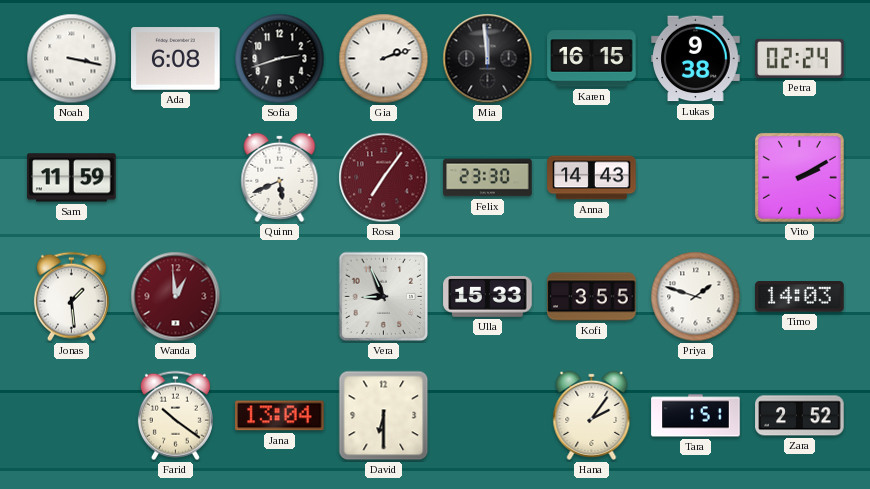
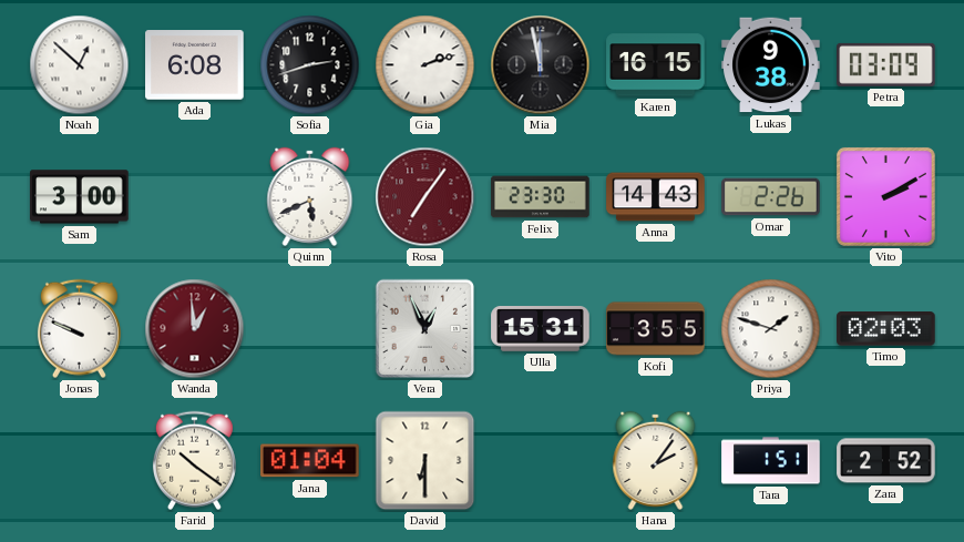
Noah: 3:17 -> 12:52 (80, 65)
Mia: 11:59 -> 11:58 (541, 65)
Petra: 02:24 -> 03:09 (886, 64)
Sam: 11:59 -> 3:00 (80, 197)
Omar: none -> 2:26 (771, 197)
Jonas: 1:29 -> 9:49 (79, 329)
Vera: 8:56 -> 12:56 (425, 329)
Ulla: 15:33 -> 15:31 (541, 329)
Timo: 14:03 -> 02:03 (886, 329)
Jana: 13:04 -> 01:04 (310, 461)
